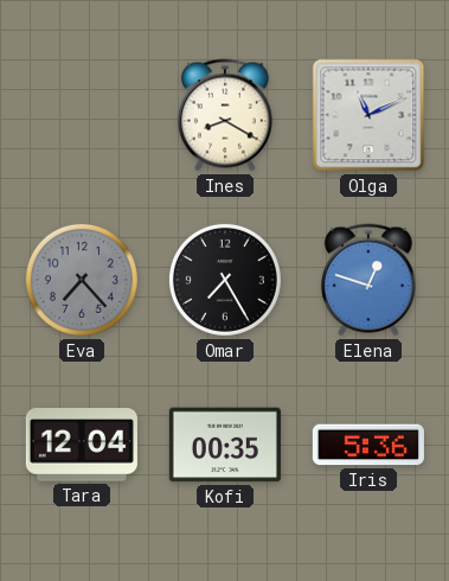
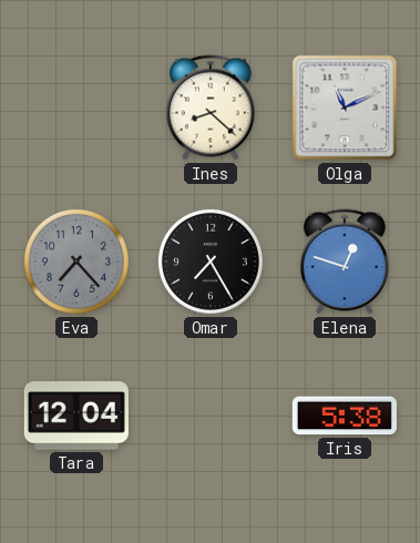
Ines: 8:20 -> 8:22 (211, 107)
Kofi: 00:35 -> none (225, 445)
Iris: 5:36 -> 5:38 (345, 416)
